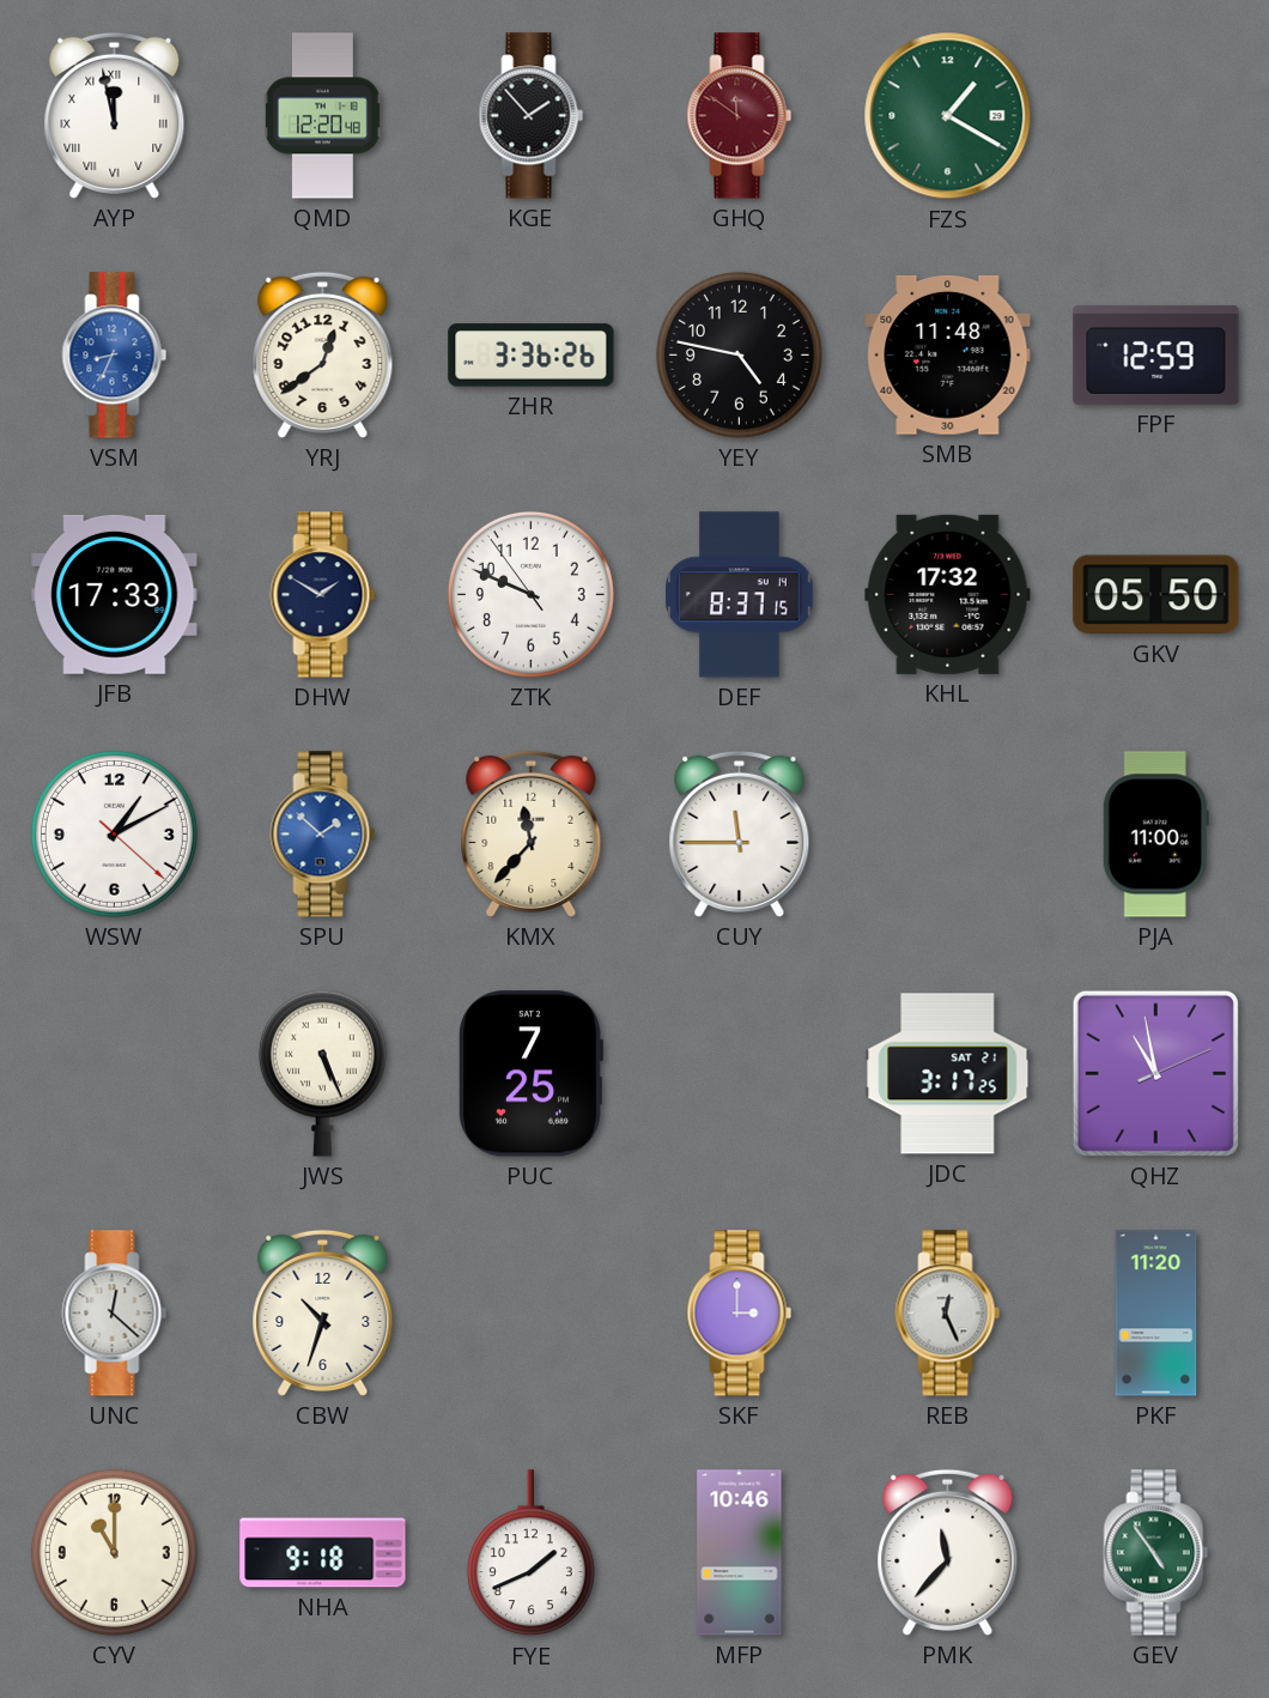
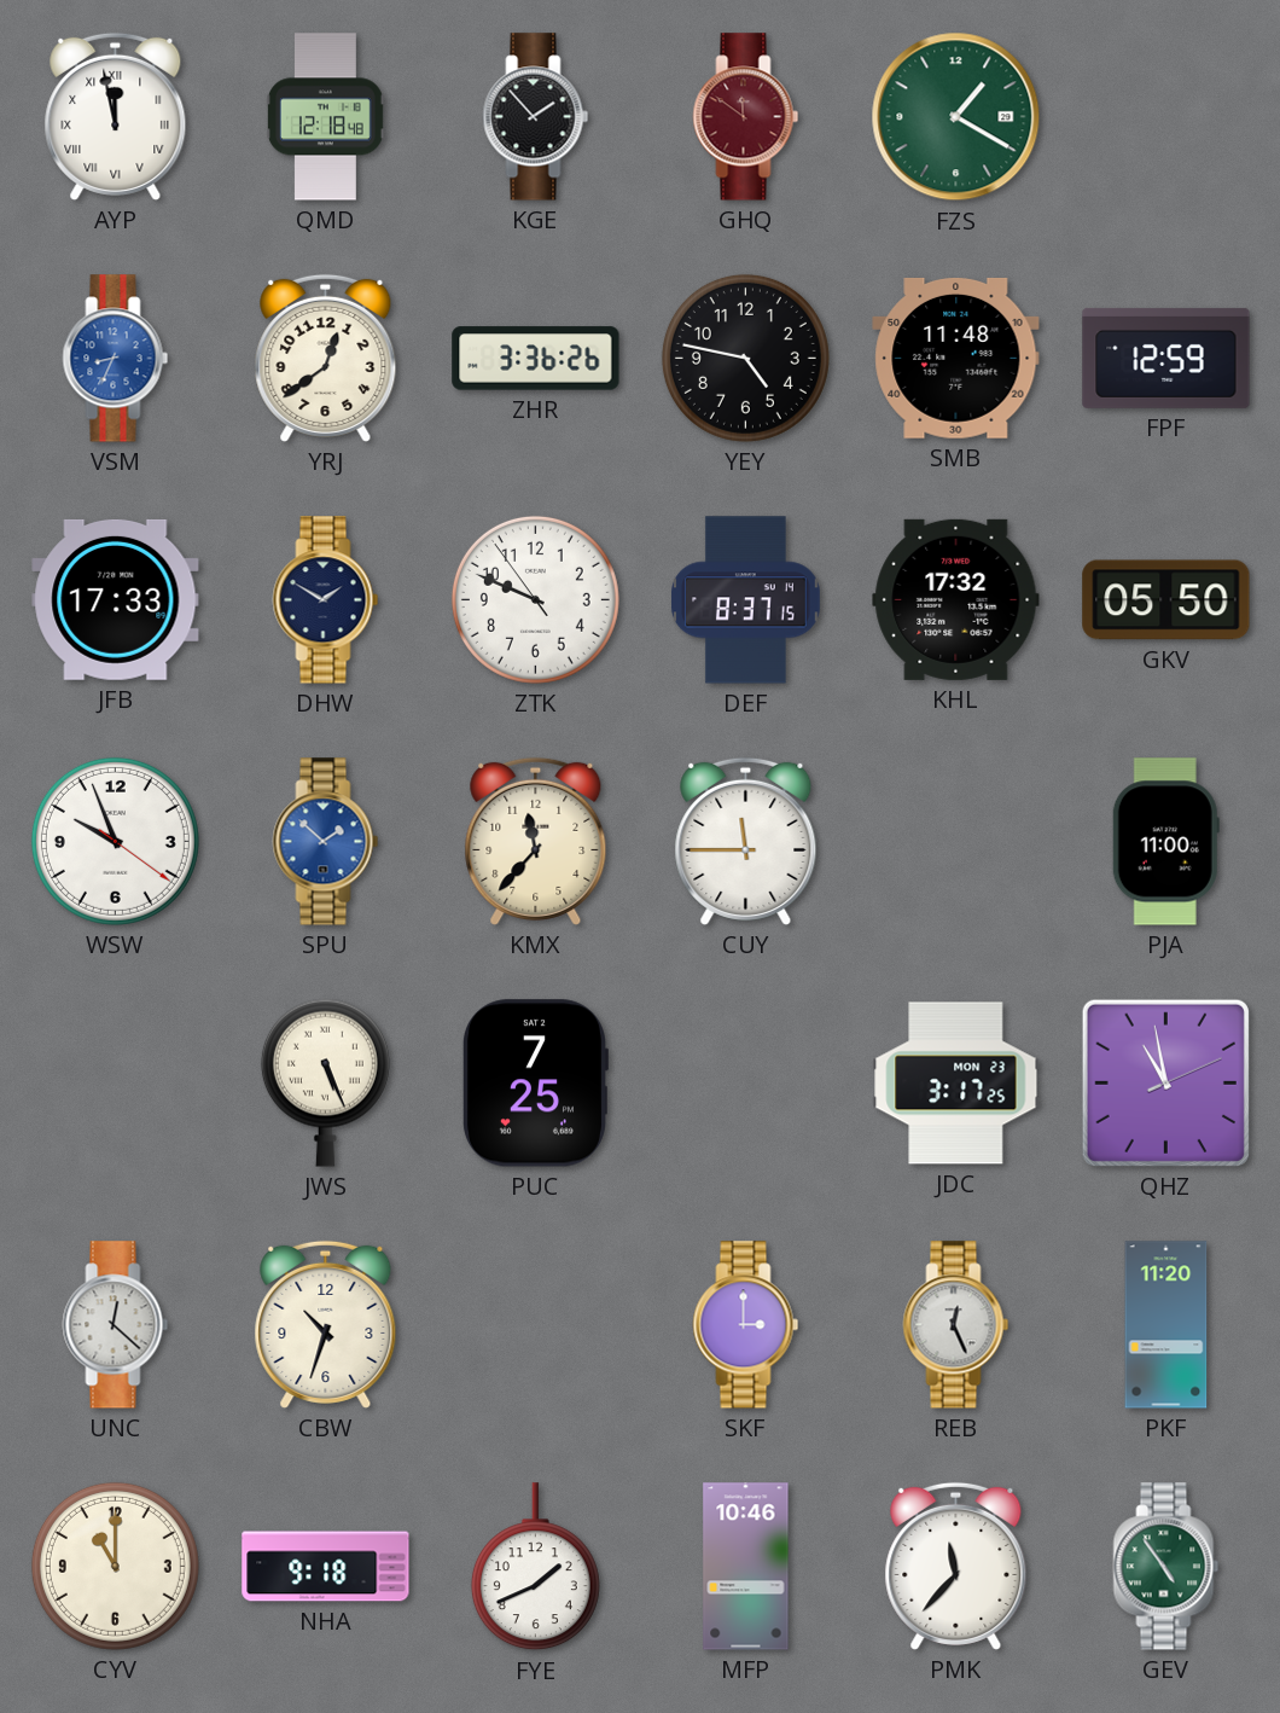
QMD: 12:20 -> 12:18 (325, 117)
WSW: 1:10 -> 9:56 (115, 841)
JDC date: SAT 21 -> MON 23 (956, 1084)
